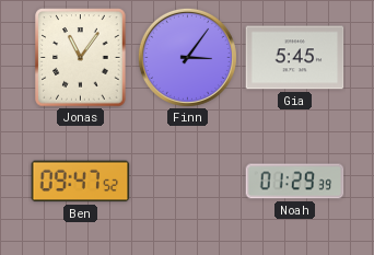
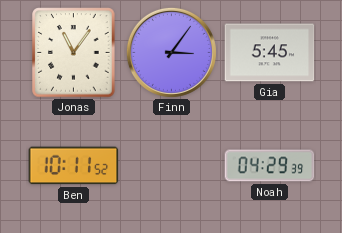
Ben: 09:47 -> 10:11 (74, 166)
Noah: 01:29 -> 04:29 (270, 166)
